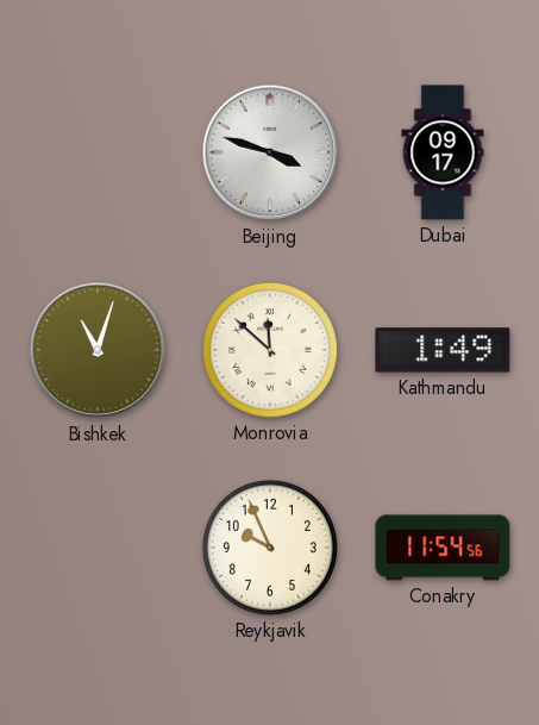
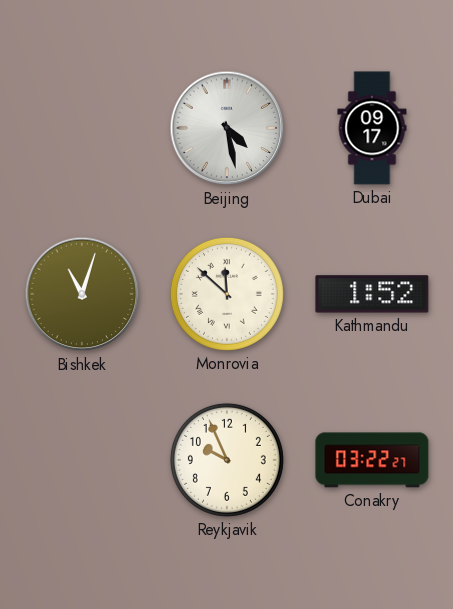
Beijing: 3:48 -> 4:28 (227, 128)
Kathmandu: 1:49 -> 1:52 (372, 294)
Conakry: 11:54 -> 03:22 (372, 460)
